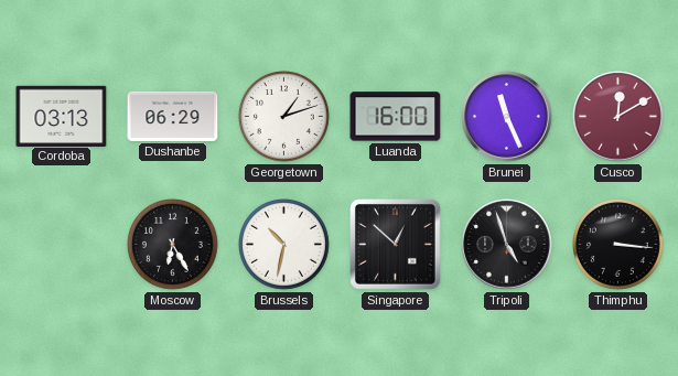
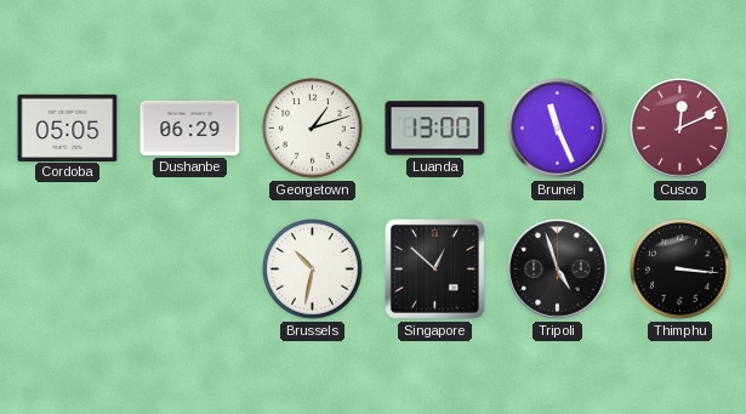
Cordoba: 03:13 -> 05:05 (68, 127)
Luanda: 16:00 -> 13:00 (435, 129)
Cusco: 12:10 -> 12:11 (680, 129)
Moscow: 6:25 -> none (173, 245)
